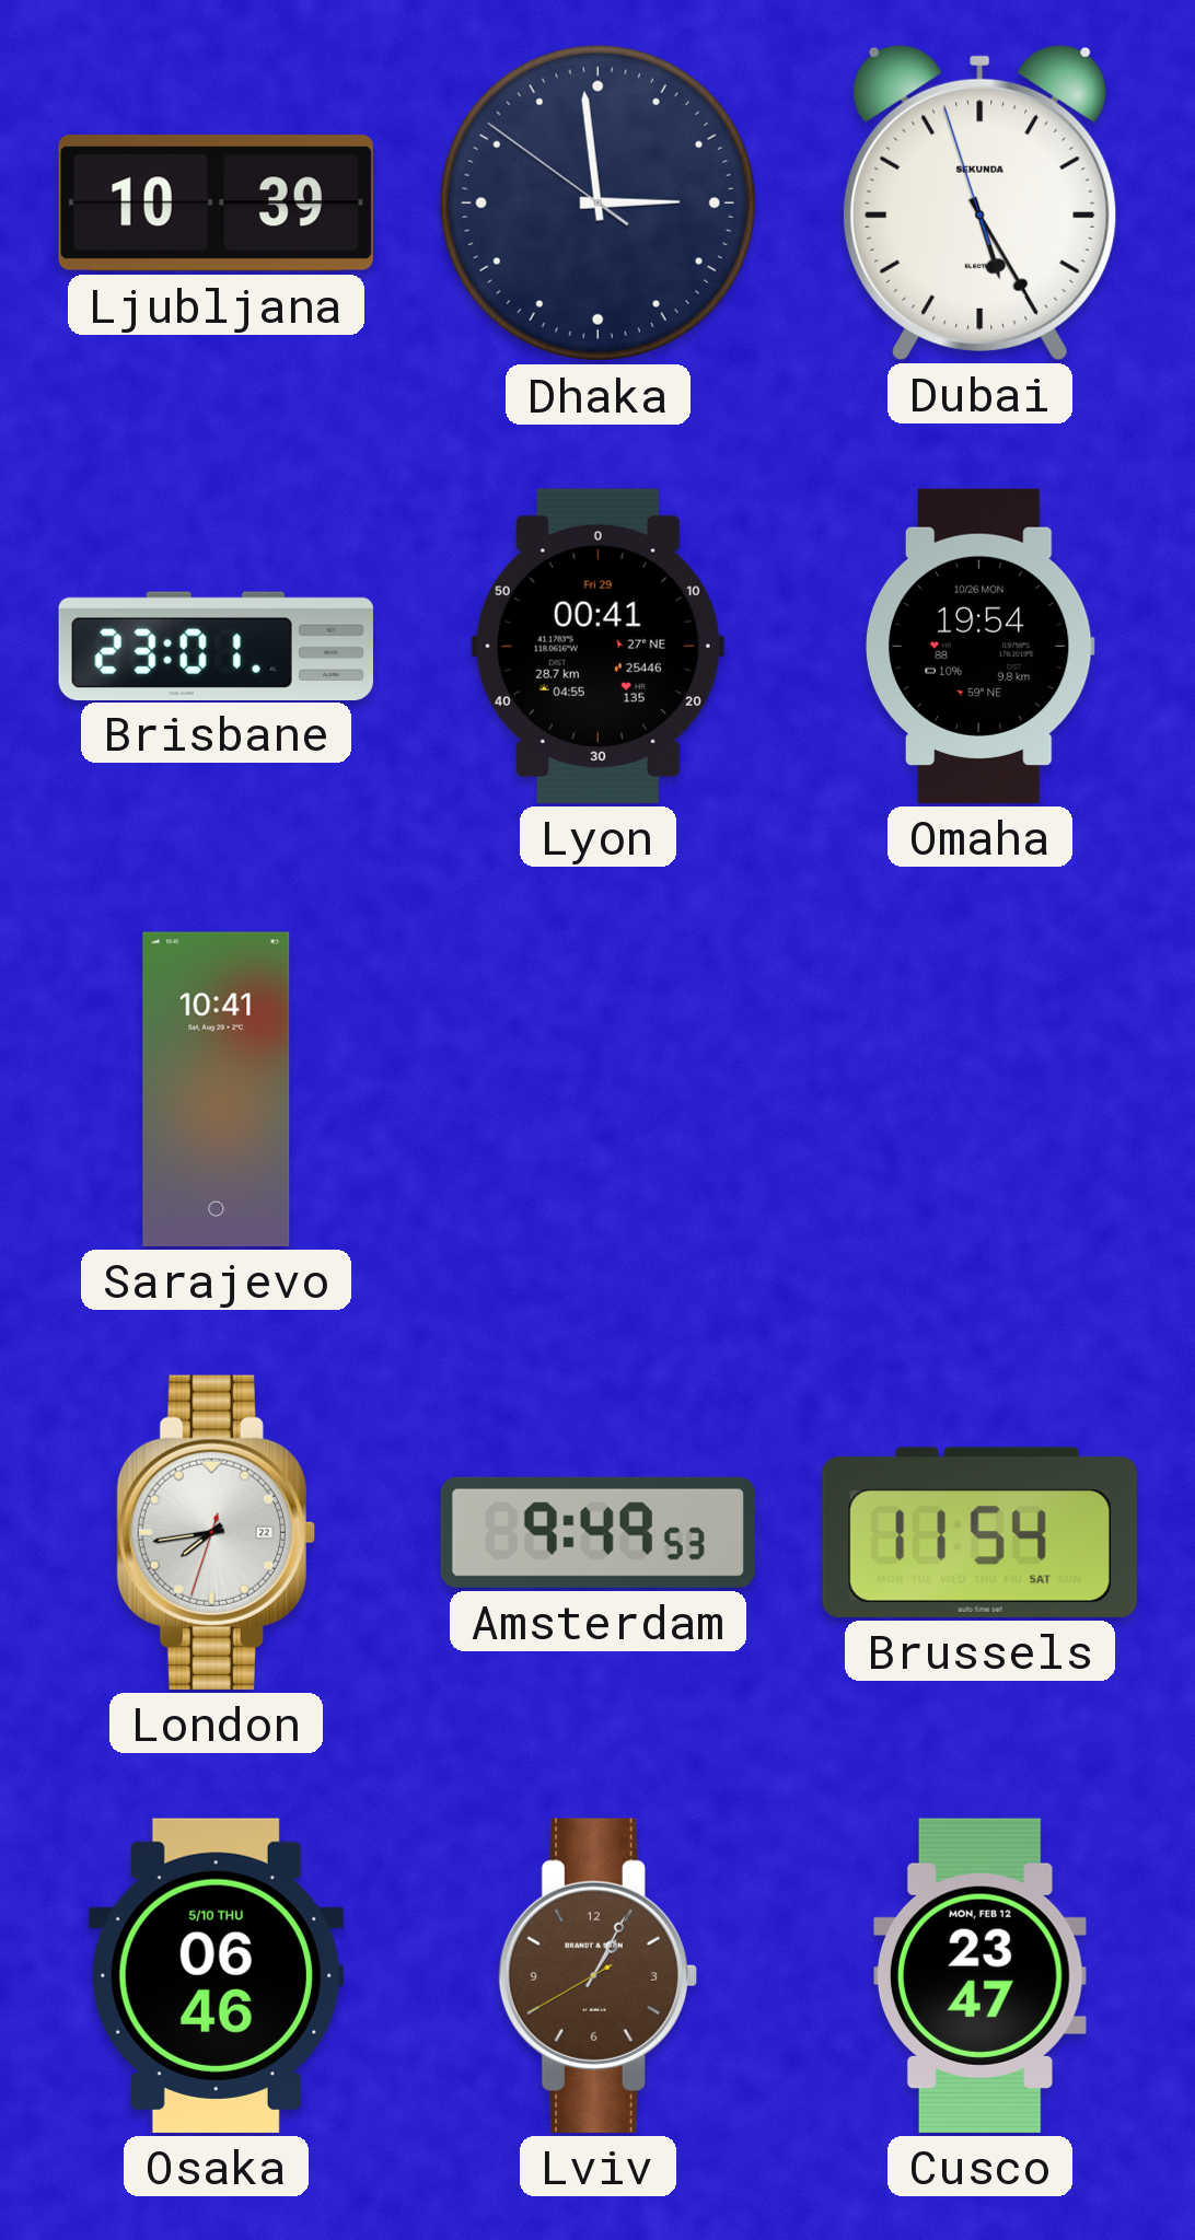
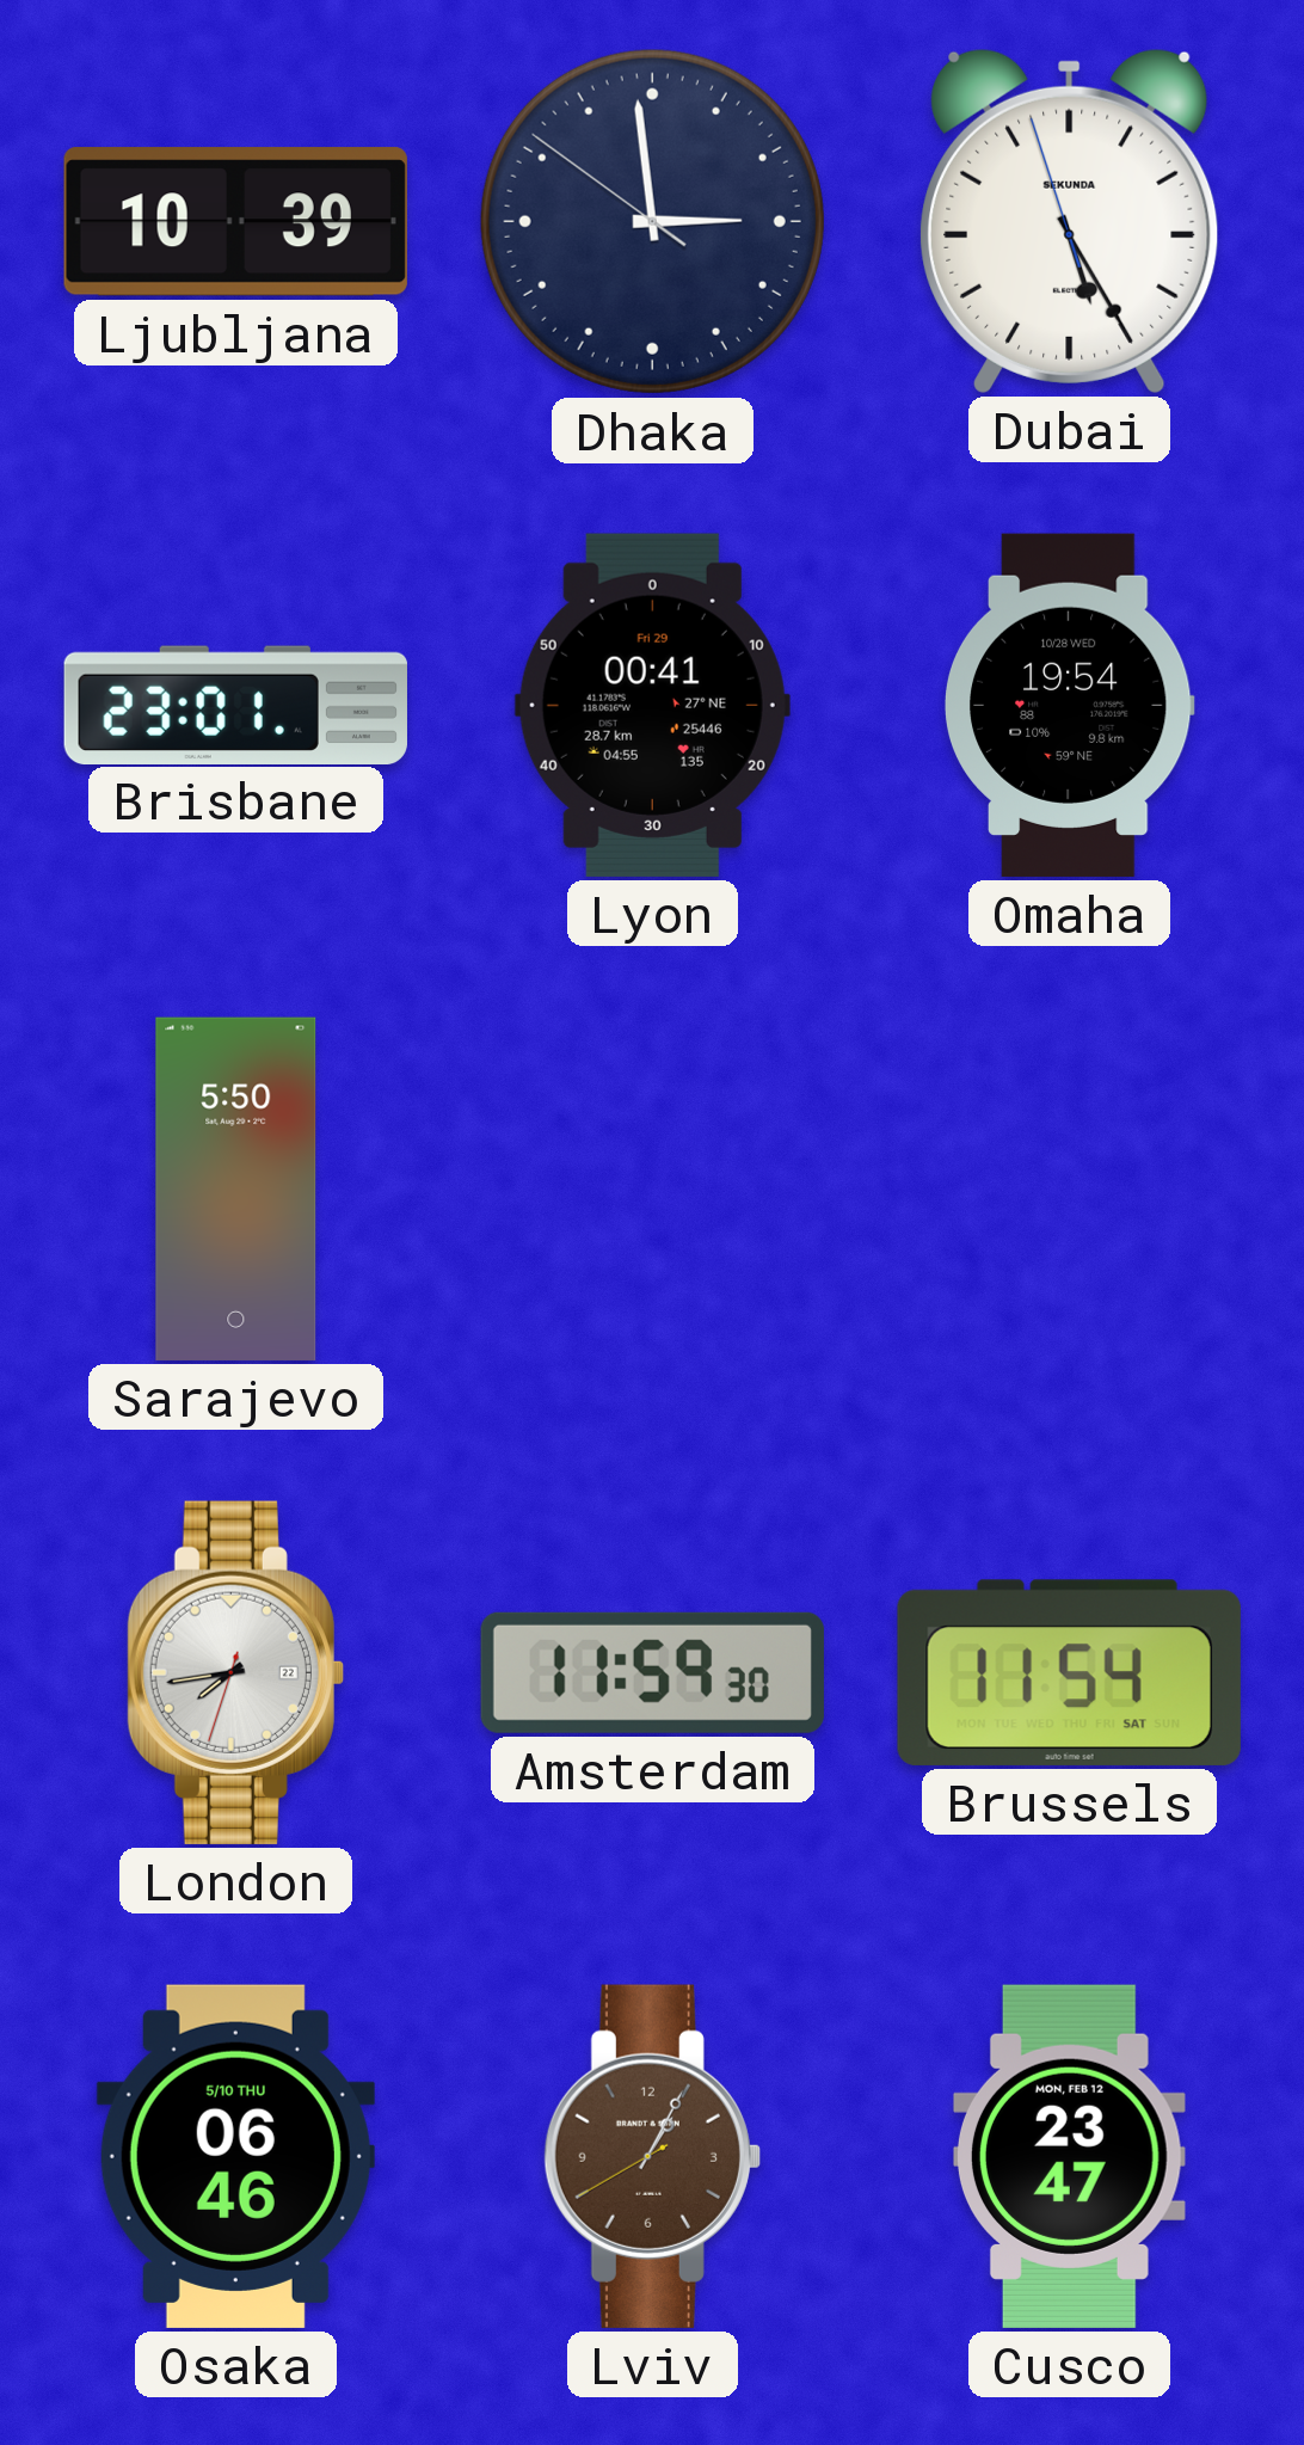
Omaha date: 10/26 MON -> 10/28 WED (1069, 705)
Sarajevo: 10:41 -> 5:50 (236, 1188)
Amsterdam: 9:49 -> 11:59 (652, 1672)
